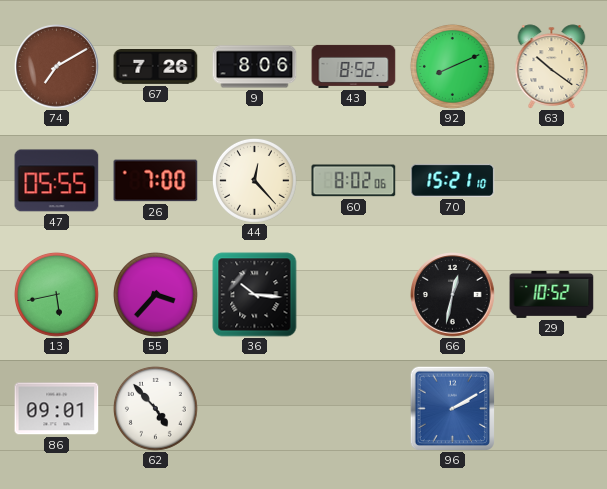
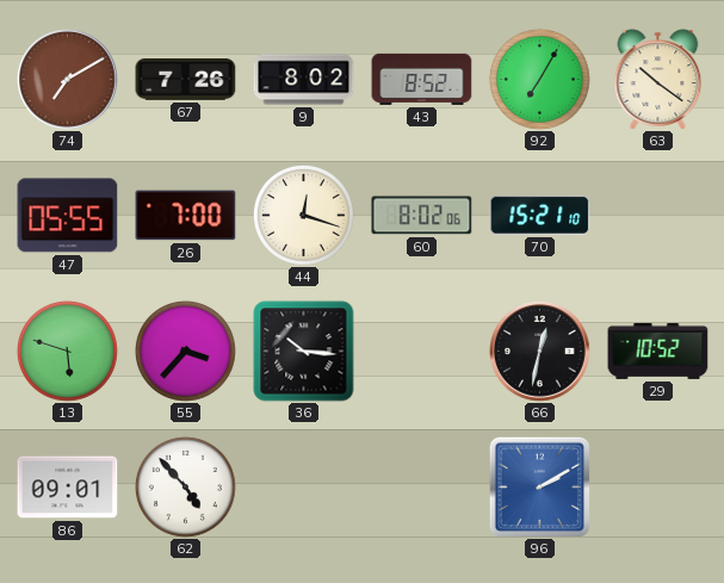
9: 8:06 -> 8:02 (304, 80)
92: 8:11 -> 7:05 (539, 79)
44: 12:23 -> 12:18 (303, 215)
13: 5:43 -> 5:48 (67, 351)
